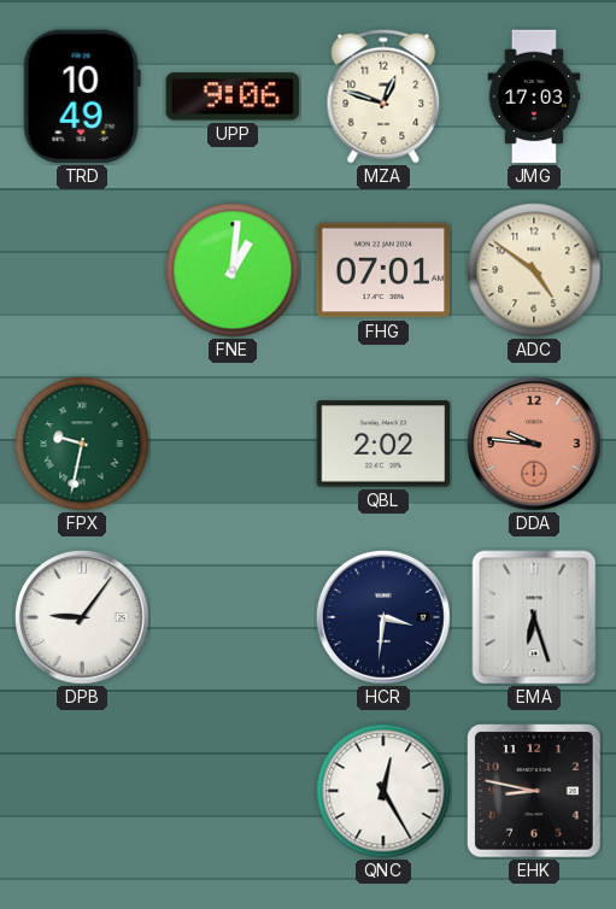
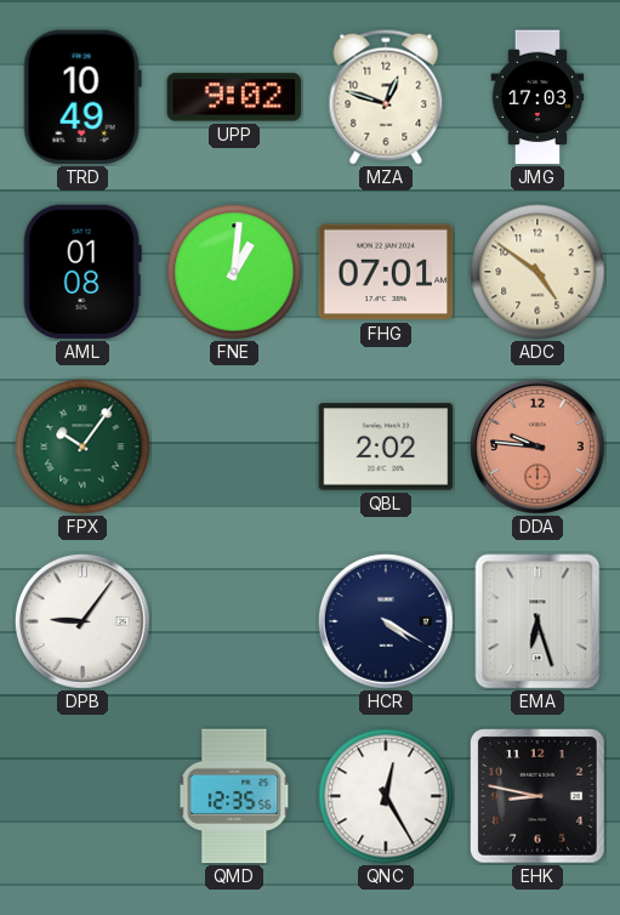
UPP: 9:06 -> 9:02 (234, 97)
AML: none -> 01:08 (83, 272)
FPX: 9:32 -> 10:06 (83, 447)
HCR: 3:31 -> 4:20 (387, 623)
QMD: none -> 12:35 (234, 796)
